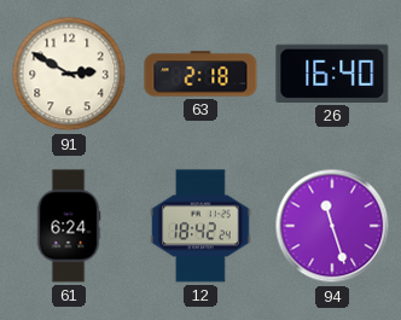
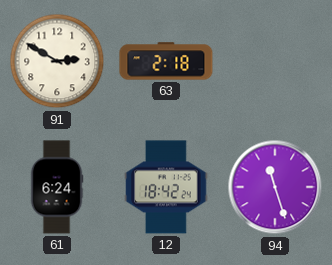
26: 16:40 -> none (332, 74)
